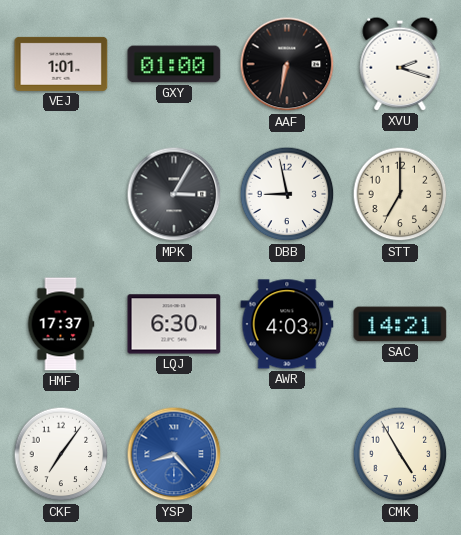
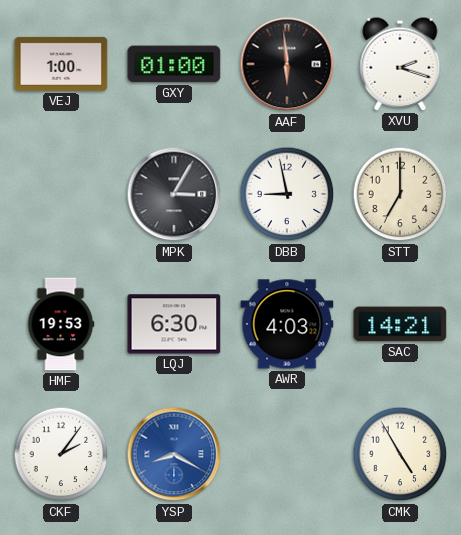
VEJ: 1:01 -> 1:00 (61, 64)
AAF: 6:32 -> 5:59 (287, 64)
HMF: 17:37 -> 19:53 (61, 324)
CKF: 7:06 -> 2:06 (61, 454)
YSP: 8:23 -> 8:20 (174, 454)
